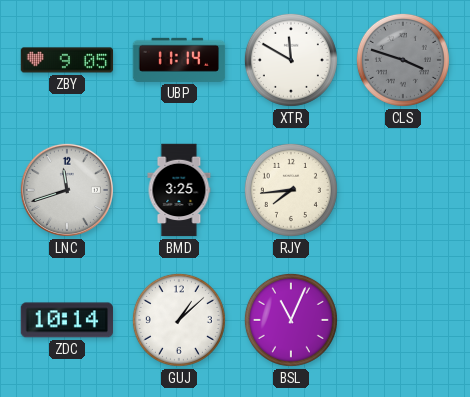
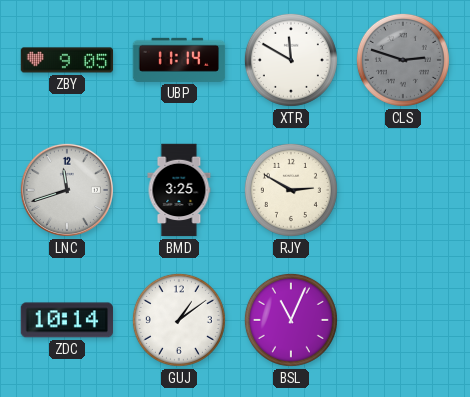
CLS: 3:48 -> 2:48 (403, 60)
RJY: 7:44 -> 2:50 (291, 190)
GUJ: 1:08 -> 1:09 (179, 320)
